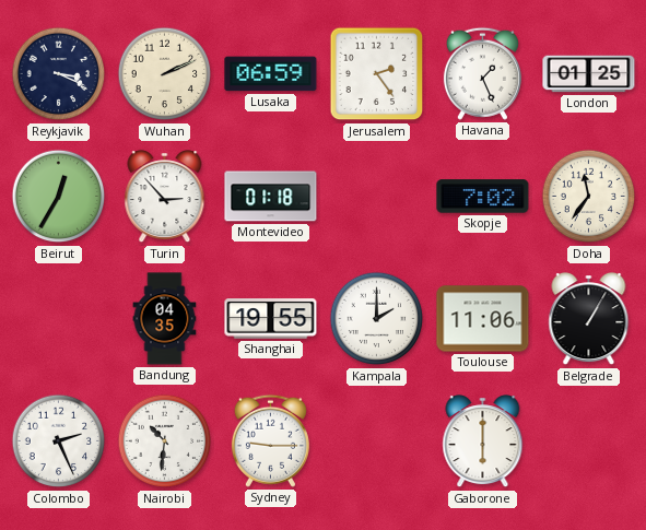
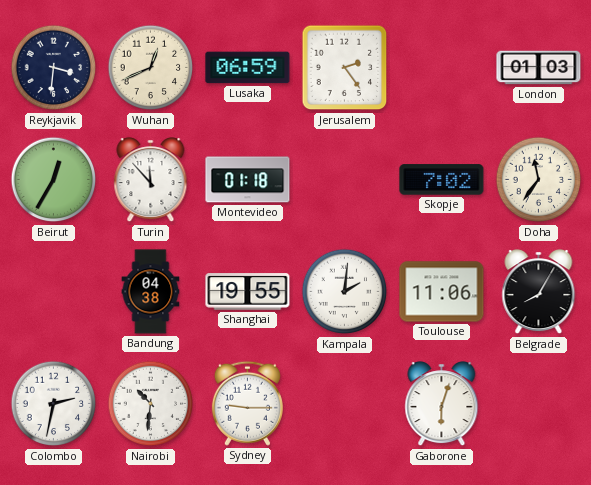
Reykjavik: 3:19 -> 3:31 (54, 68)
Wuhan: 2:11 -> 12:41 (151, 68)
Havana: 1:26 -> none (482, 73)
London: 01:25 -> 01:03 (539, 68)
Turin: 2:53 -> 11:53 (151, 180)
Bandung: 04:35 -> 04:38 (151, 292)
Kampala: 2:00 -> 2:01 (345, 292)
Belgrade: 1:05 -> 8:05 (539, 292)
Colombo: 2:26 -> 2:32 (54, 404)
Gaborone: 6:00 -> 6:03 (442, 404)
